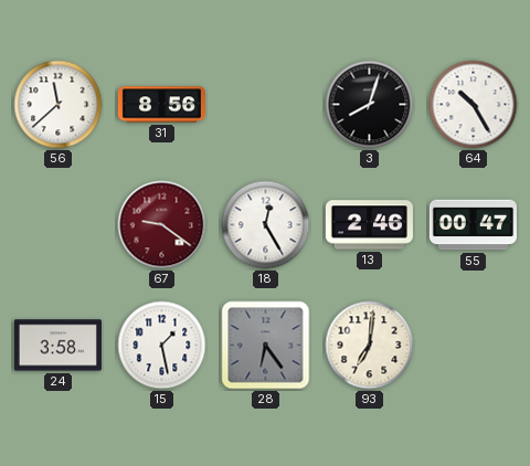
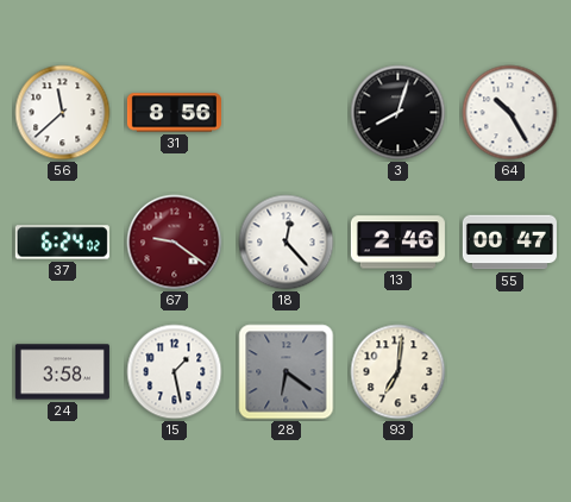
37: none -> 6:24 (62, 243)
18: 12:25 -> 12:23 (287, 243)
28: 6:24 -> 6:21 (287, 372)
